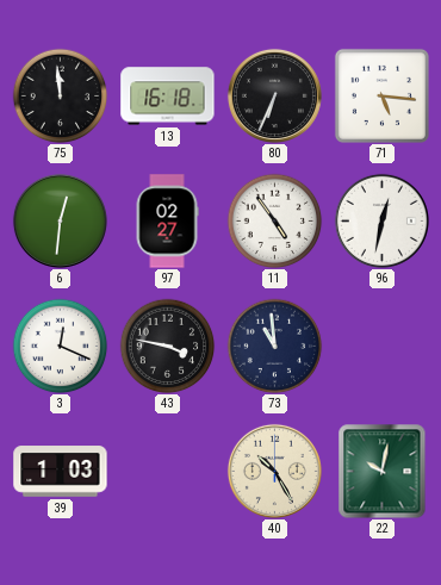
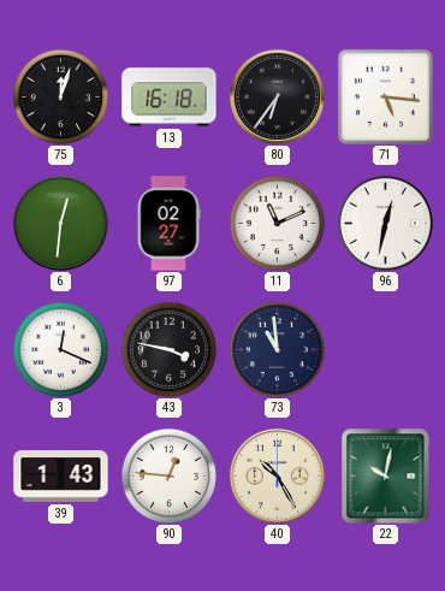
75: 11:59 -> 12:03 (60, 96)
80: 6:34 -> 6:36 (277, 96)
11: 4:54 -> 11:11 (277, 223)
39: 1:03 -> 1:43 (61, 477)
90: none -> 12:46 (168, 475)
